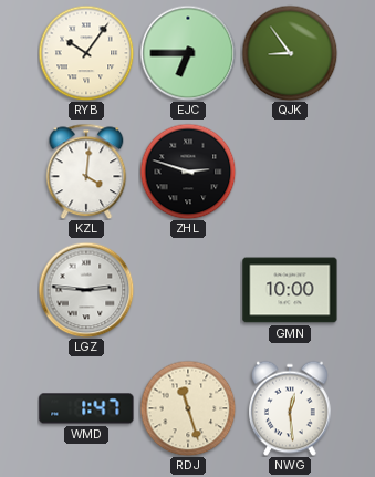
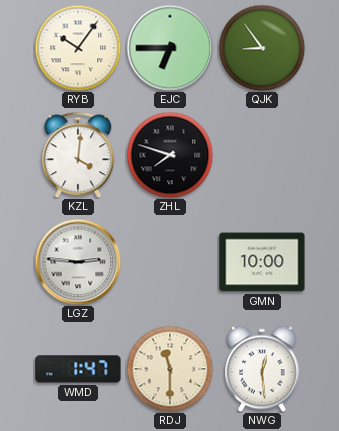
ZHL: 2:48 -> 7:48 (170, 155)
RDJ: 11:27 -> 11:30 (170, 369)
